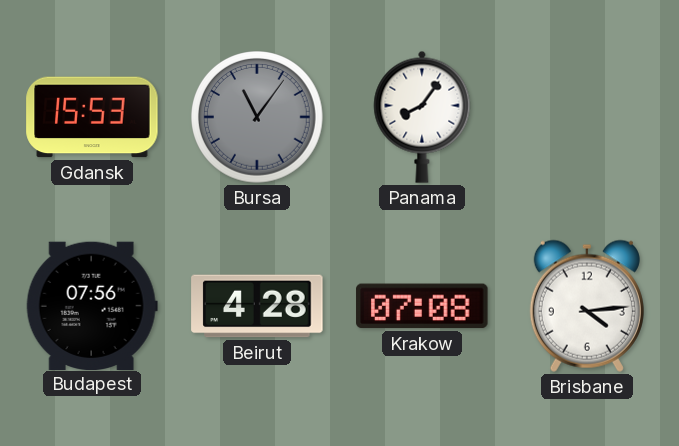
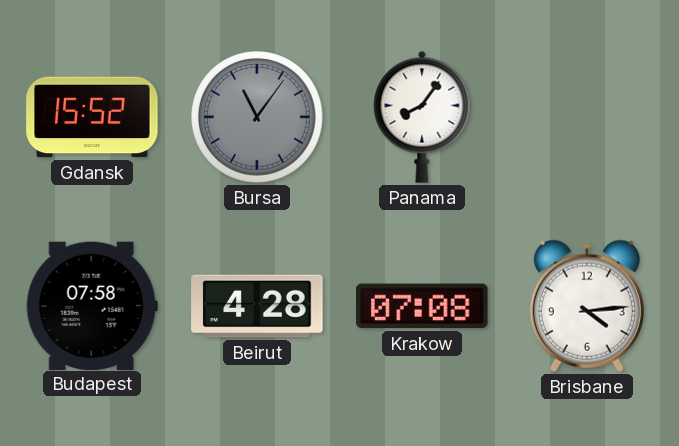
Gdansk: 15:53 -> 15:52 (92, 117)
Budapest: 07:56 -> 07:58 (92, 305)
